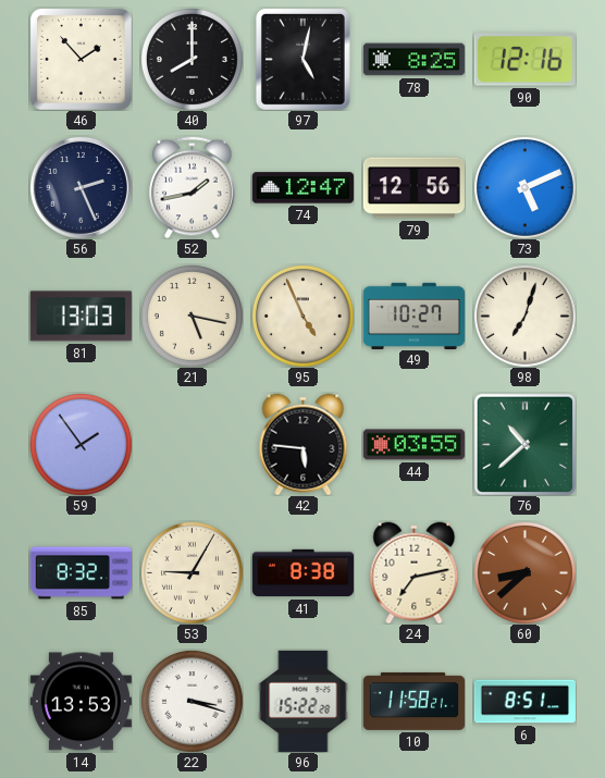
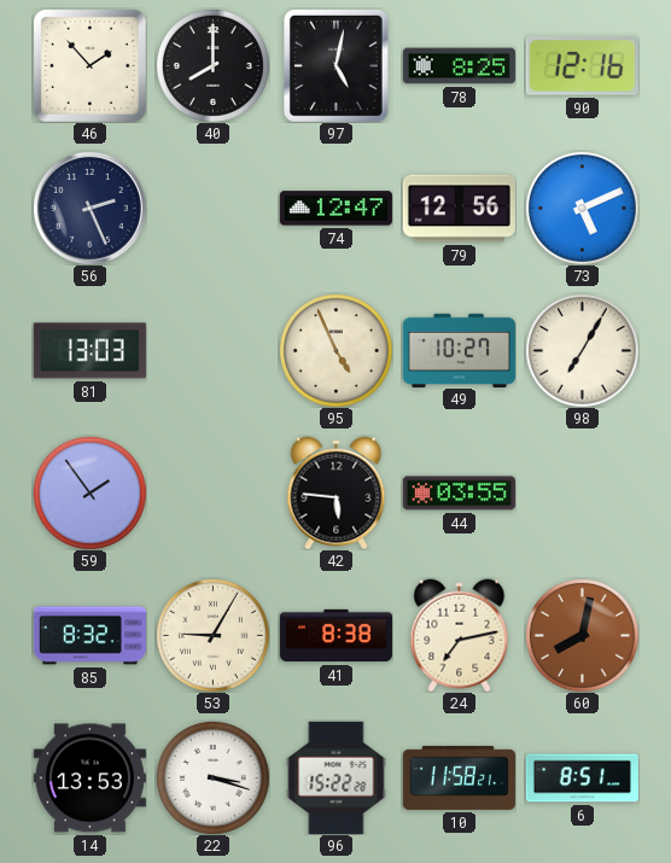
52: 1:43 -> none (193, 187)
21: 5:17 -> none (192, 316)
98: 7:03 -> 7:05 (582, 350)
76: 10:38 -> none (524, 444)
60: 8:38 -> 8:02 (582, 635)
